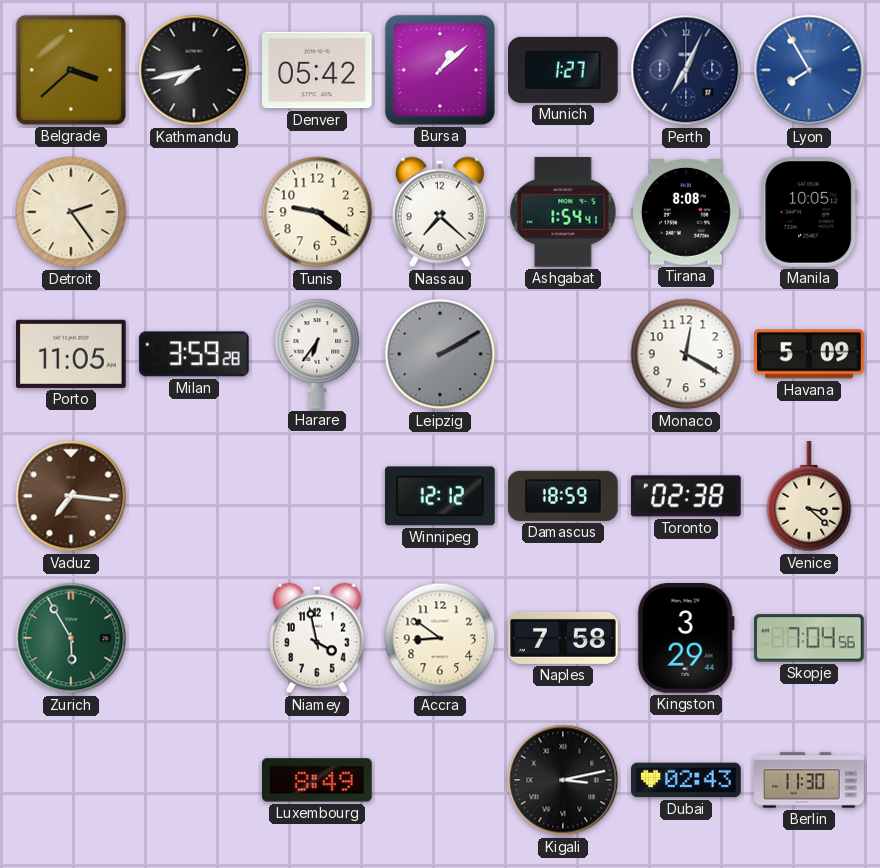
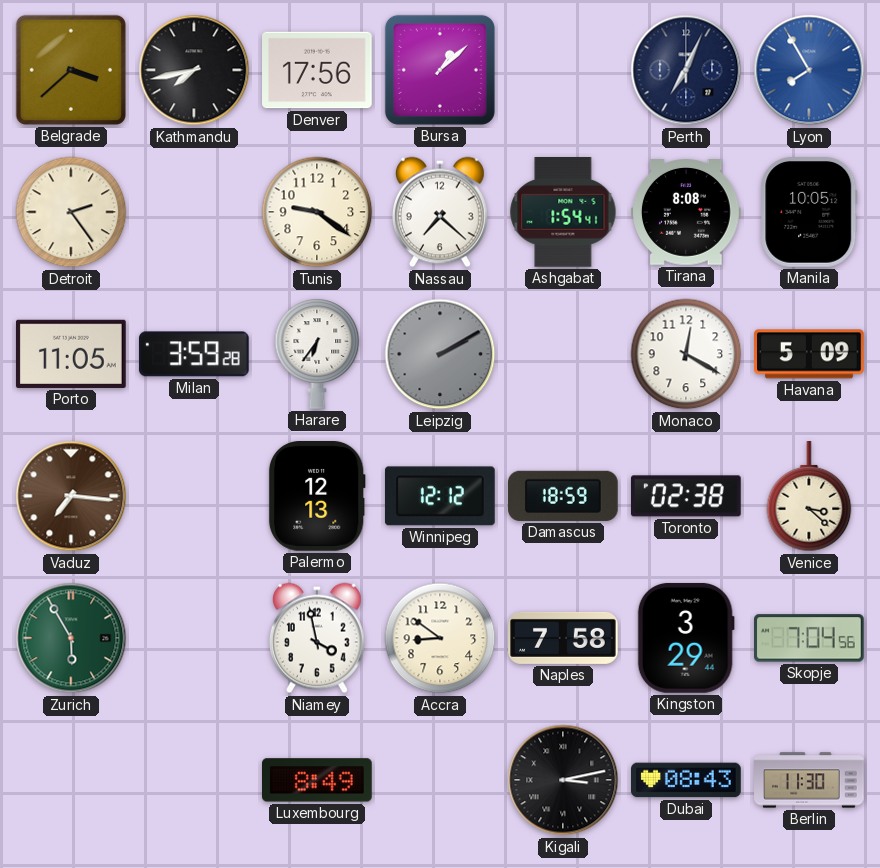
Denver: 05:42 -> 17:56 (318, 70)
Munich: 1:27 -> none (564, 70)
Palermo: none -> 12:13 (317, 497)
Dubai: 02:43 -> 08:43 (686, 780)
